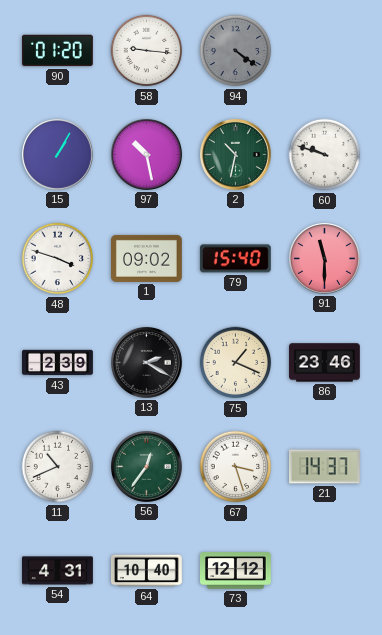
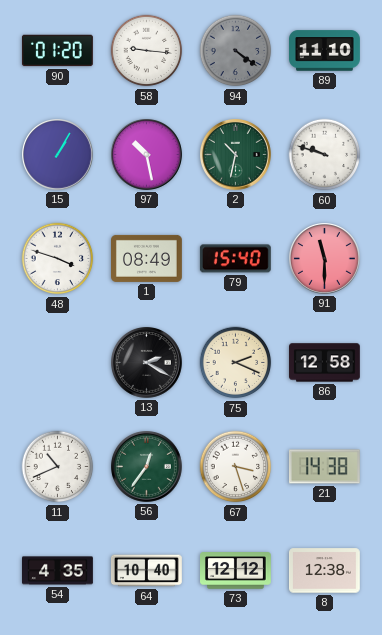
89: none -> 11:10 (325, 51)
1: 09:02 -> 08:49 (147, 258)
43: 2:39 -> none (58, 363)
75: 1:19 -> 2:19 (236, 363)
86: 23:46 -> 12:58 (325, 363)
21: 14:37 -> 14:38 (324, 467)
54: 4:31 -> 4:35 (58, 571)
8: none -> 12:38 (324, 571)
